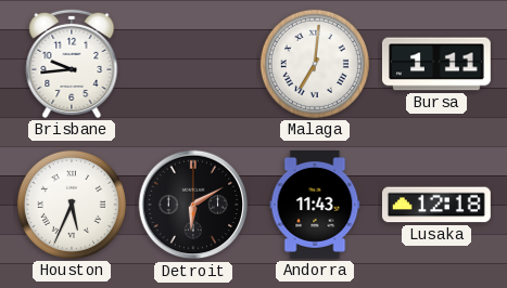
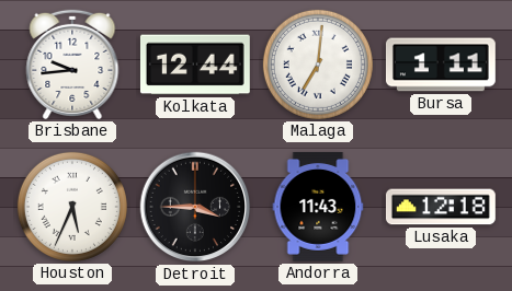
Kolkata: none -> 12:44 (195, 65)
Detroit: 6:10 -> 3:45 (195, 207)
